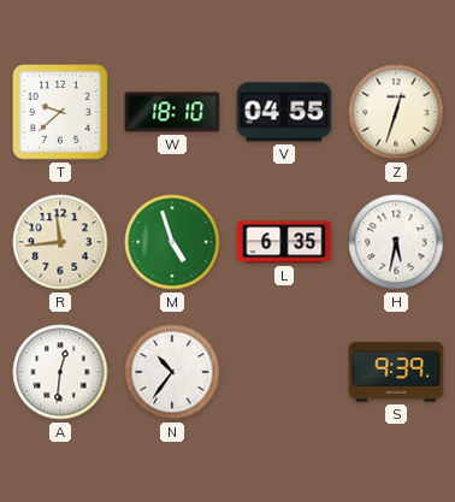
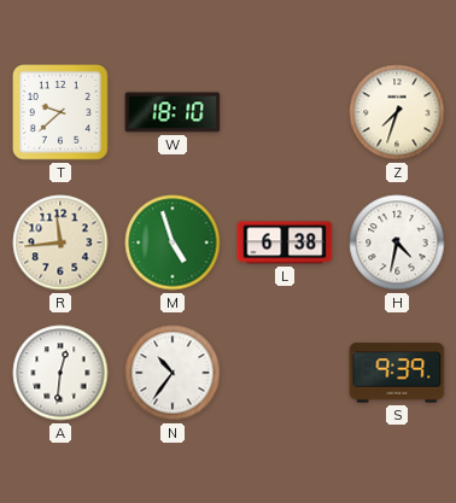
V: 04:55 -> none (284, 112)
Z: 12:33 -> 7:33 (397, 112)
L: 6:35 -> 6:38 (285, 242)
H: 5:32 -> 4:32 (397, 242)
